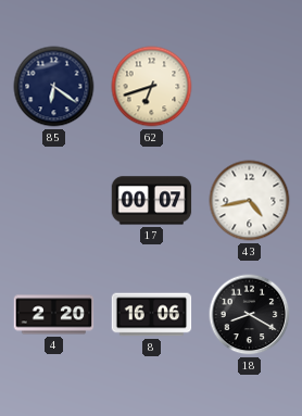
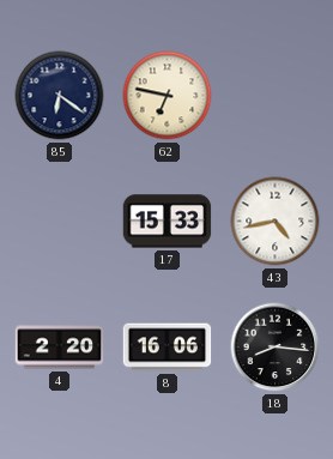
62: 6:42 -> 6:47 (168, 96)
17: 00:07 -> 15:33 (168, 222)
18: 8:20 -> 8:16 (276, 348)
